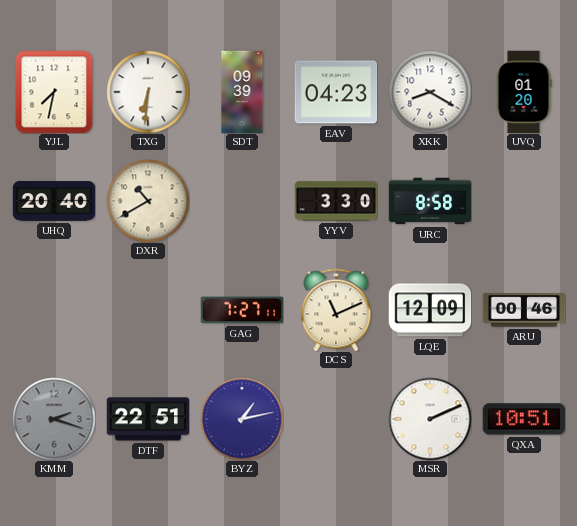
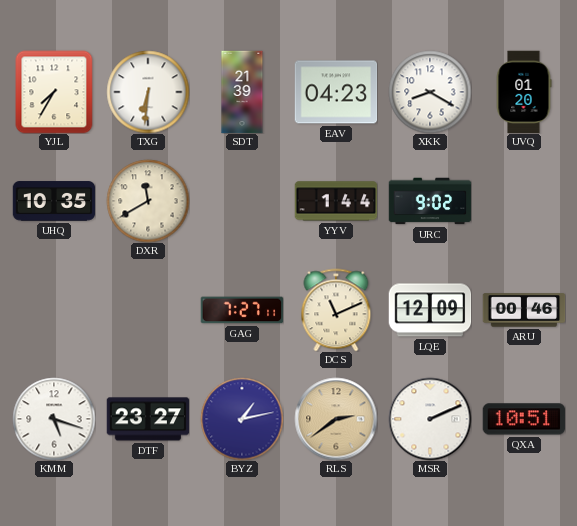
YJL: 7:32 -> 7:35 (54, 92)
SDT: 09:39 -> 21:39 (242, 92)
UHQ: 20:40 -> 10:35 (54, 201)
DXR: 10:40 -> 11:40 (148, 201)
YYV: 3:30 -> 1:44 (336, 201)
URC: 8:58 -> 9:02 (430, 201)
KMM: 2:18 -> 5:18 (54, 419)
KMM dial: grey -> white (54, 419)
DTF: 22:51 -> 23:27 (148, 419)
RLS: none -> 2:39 (336, 419)
